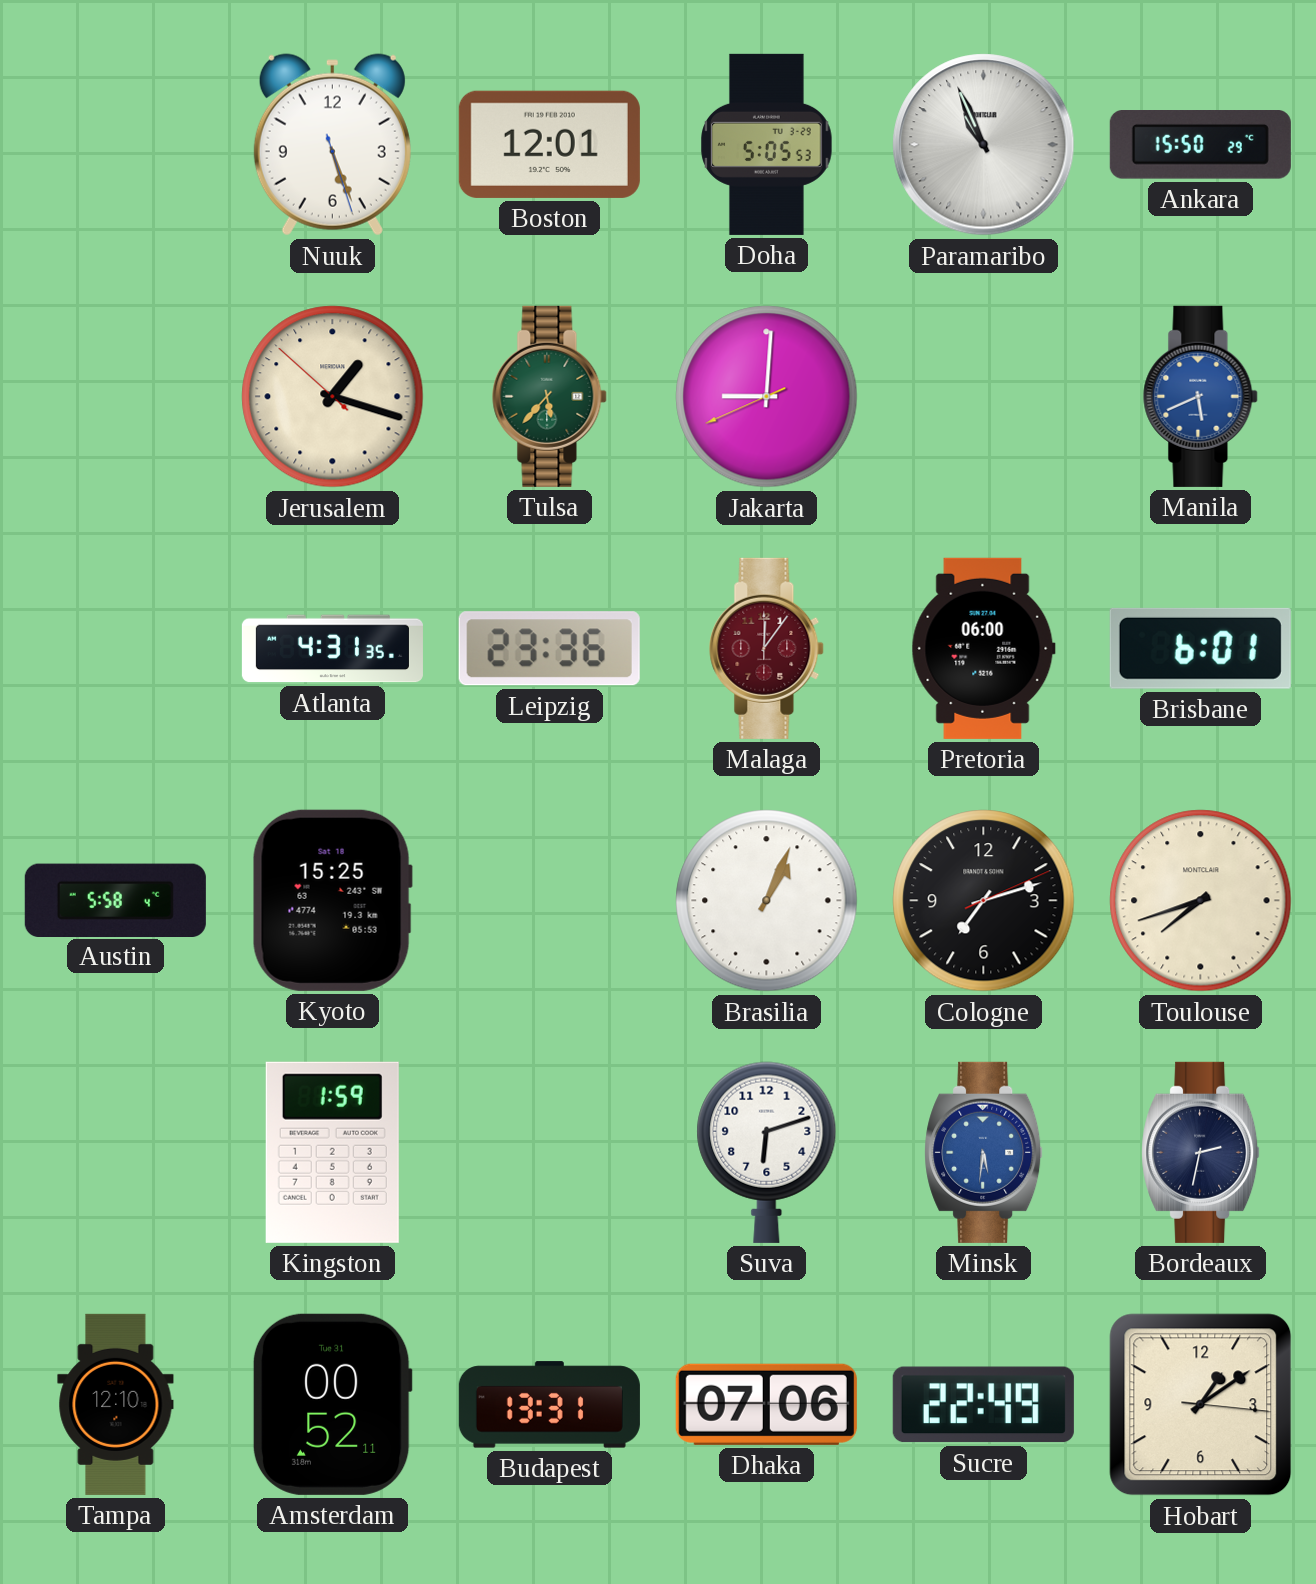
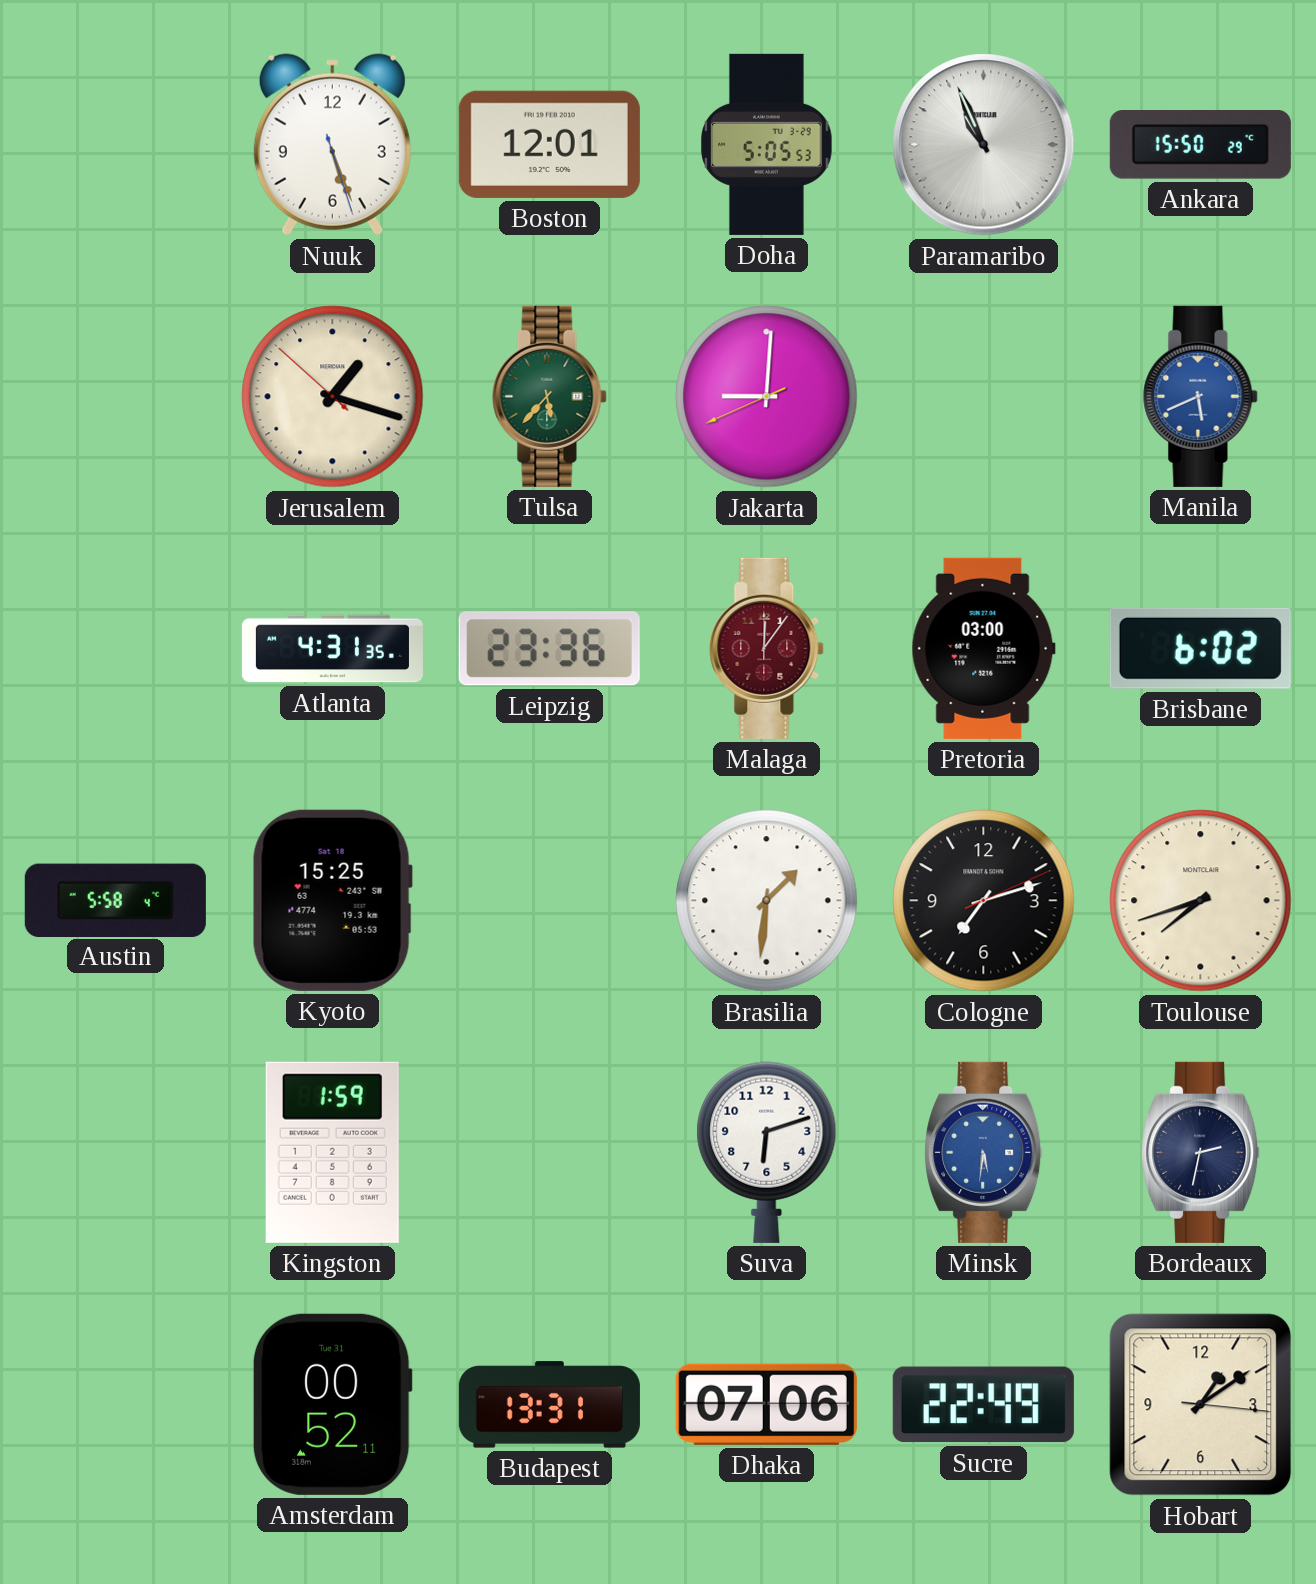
Pretoria: 06:00 -> 03:00 (983, 648)
Brisbane: 6:01 -> 6:02 (1200, 648)
Brasilia: 1:04 -> 1:31 (767, 901)
Tampa: 12:10 -> none (116, 1404)
